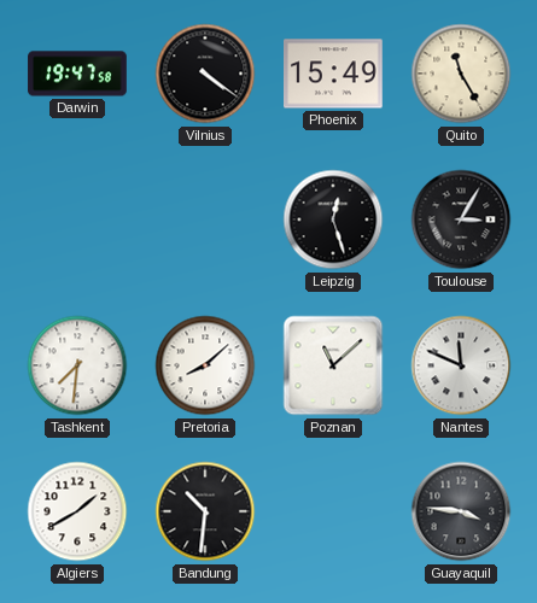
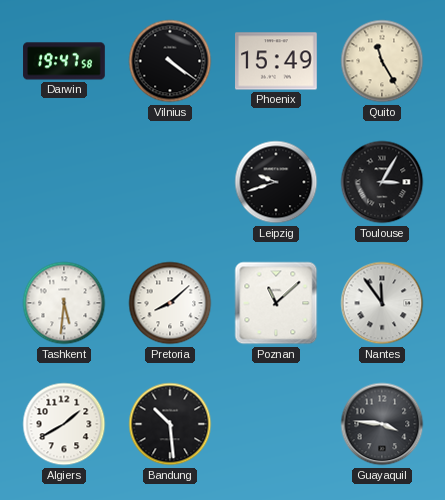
Leipzig: 12:27 -> 9:42 (276, 182)
Tashkent: 7:31 -> 5:31 (64, 303)
Nantes: 11:49 -> 11:54 (382, 303)
Bandung: 10:31 -> 10:29 (170, 424)
